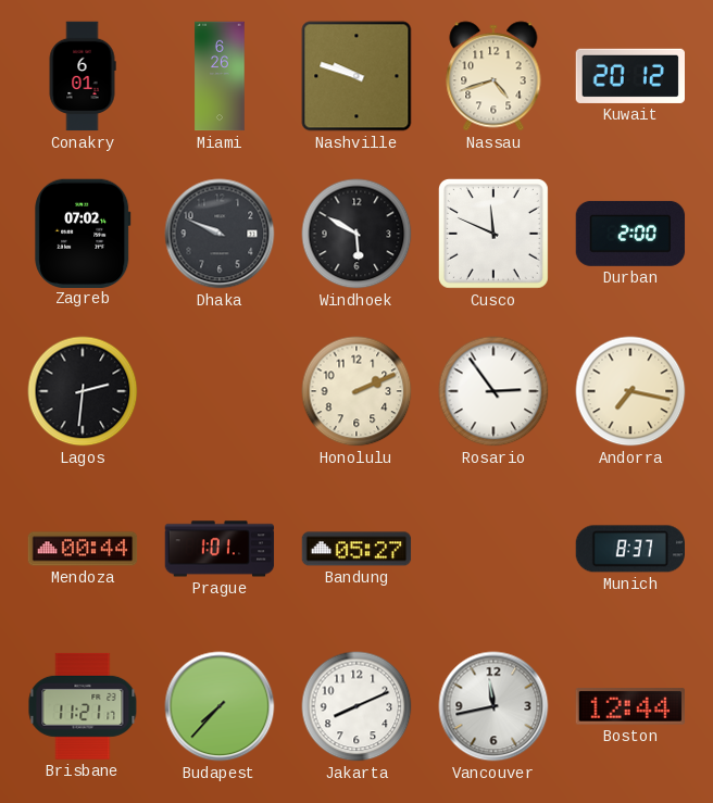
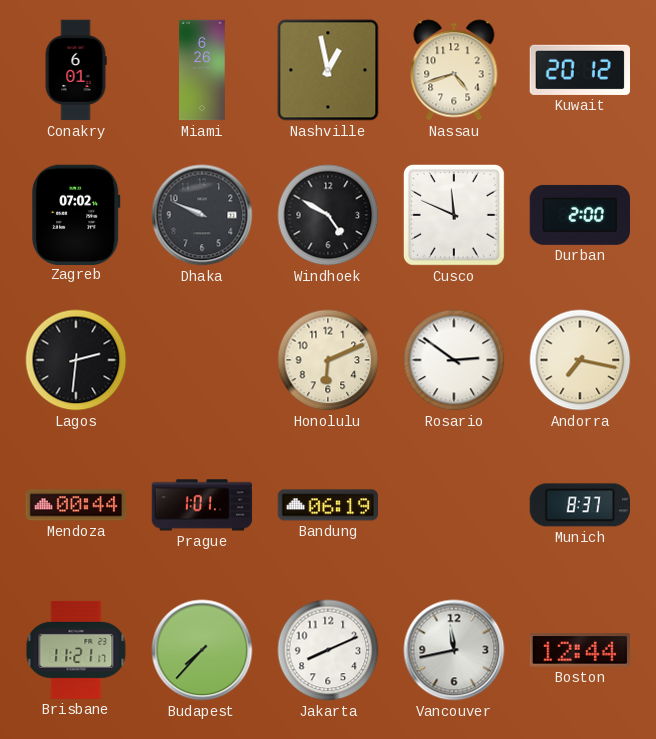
Nashville: 9:48 -> 12:58 (328, 70)
Windhoek: 5:50 -> 4:50 (328, 215)
Honolulu: 2:11 -> 6:11 (328, 360)
Rosario: 2:54 -> 2:51 (454, 360)
Bandung: 05:27 -> 06:19 (328, 505)
